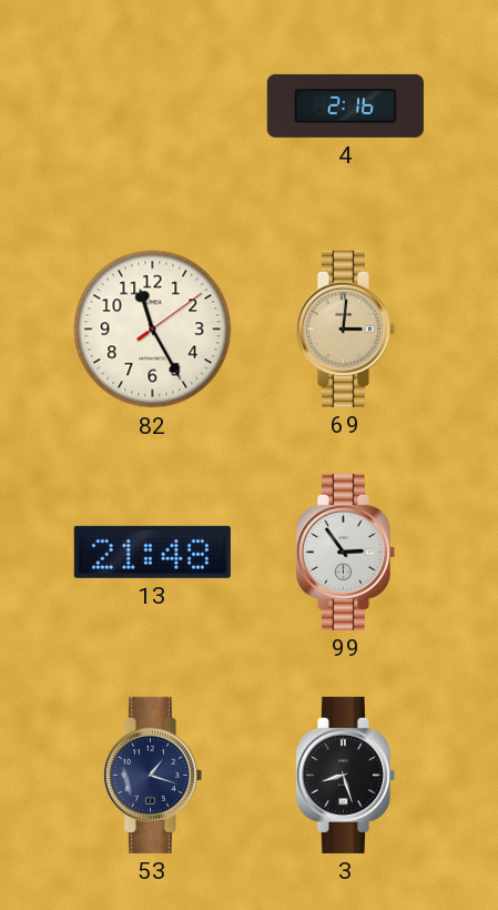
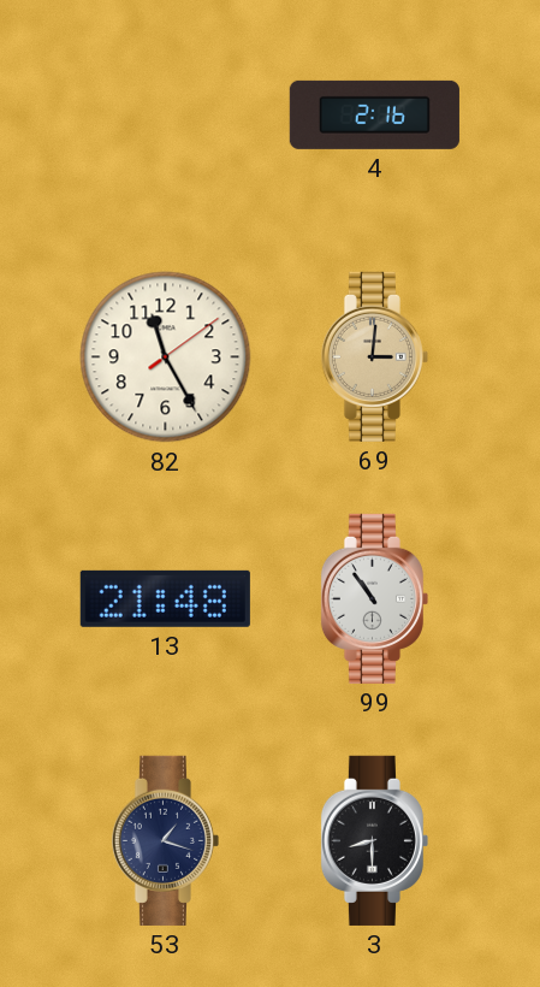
99: 2:54 -> 10:54 (374, 598)
3: 8:27 -> 8:30 (374, 840)
